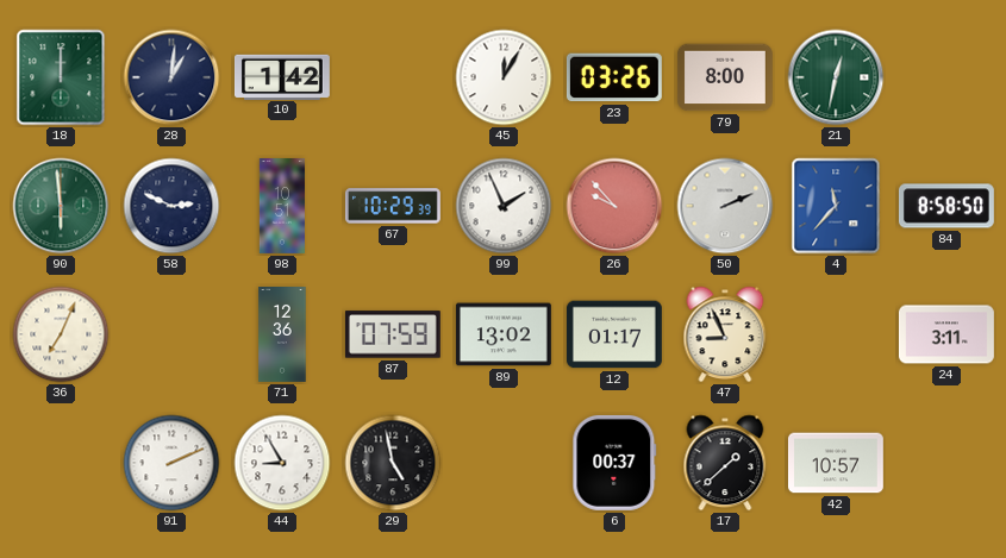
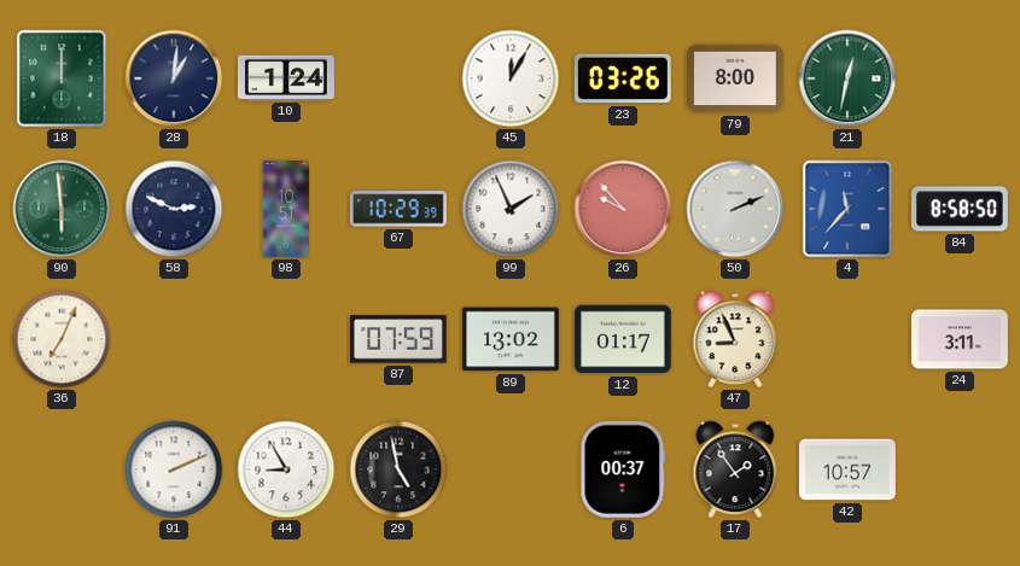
10: 1:42 -> 1:24 (286, 77)
71: 12:36 -> none (282, 336)
17: 1:38 -> 1:54 (735, 469)
